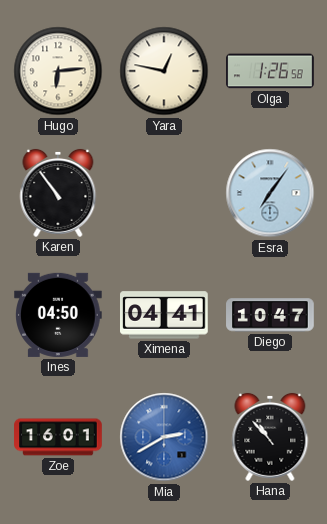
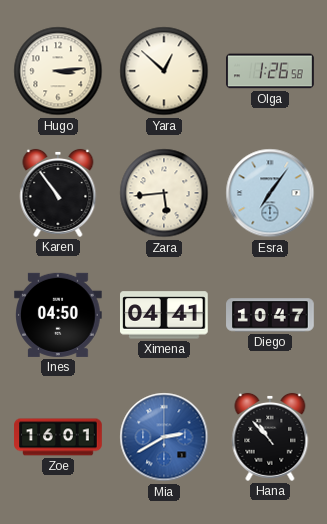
Hugo: 6:14 -> 3:14 (58, 71)
Yara: 12:47 -> 12:52 (164, 71)
Zara: none -> 5:44 (164, 193)
